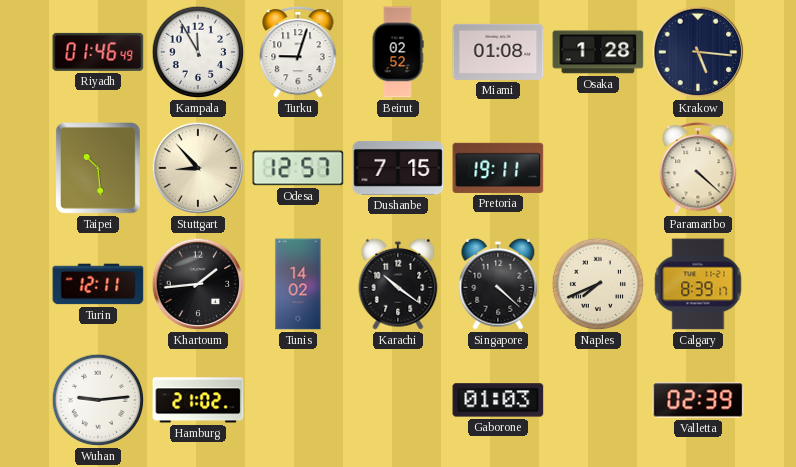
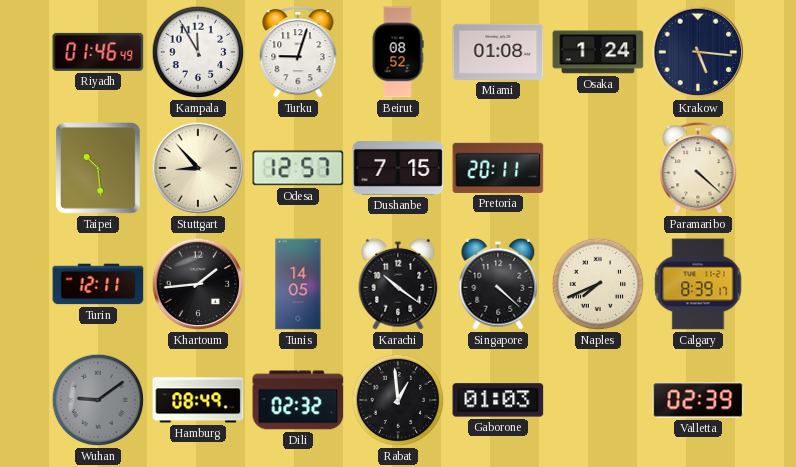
Beirut: 02:52 -> 08:52 (398, 52)
Osaka: 1:28 -> 1:24 (598, 52)
Pretoria: 19:11 -> 20:11 (498, 168)
Tunis: 14:02 -> 14:05 (298, 284)
Wuhan: 9:14 -> 9:09 (98, 400)
Wuhan dial: white -> grey (98, 400)
Hamburg: 21:02 -> 08:49 (198, 400)
Dili: none -> 02:32 (298, 400)
Rabat: none -> 12:59 (398, 400)
